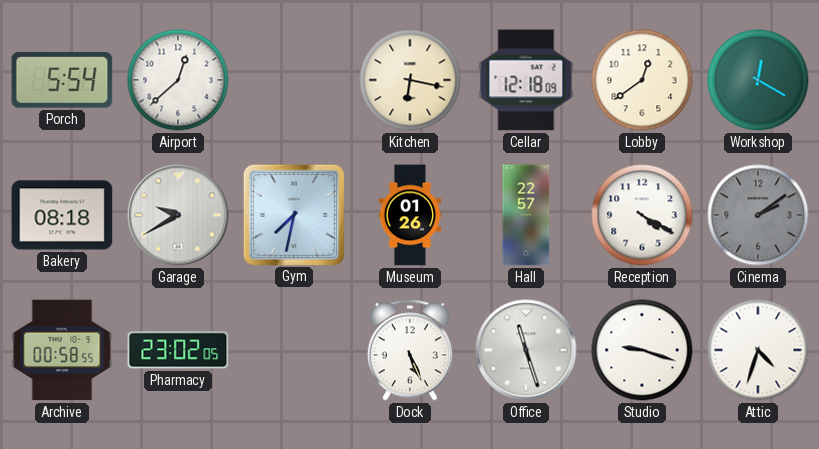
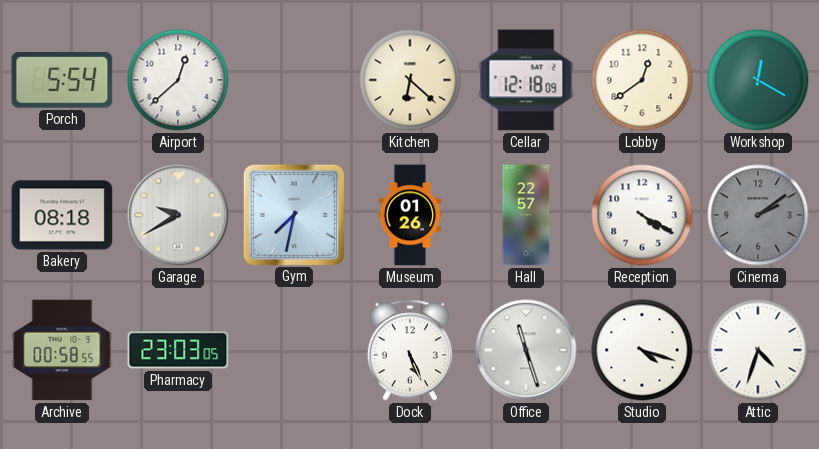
Kitchen: 6:17 -> 6:22 (410, 80)
Pharmacy: 23:02 -> 23:03 (178, 350)
Studio: 9:18 -> 4:18 (642, 350)
